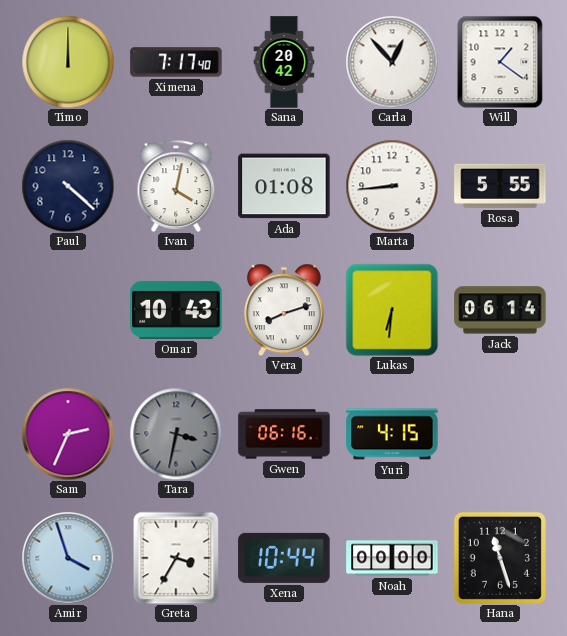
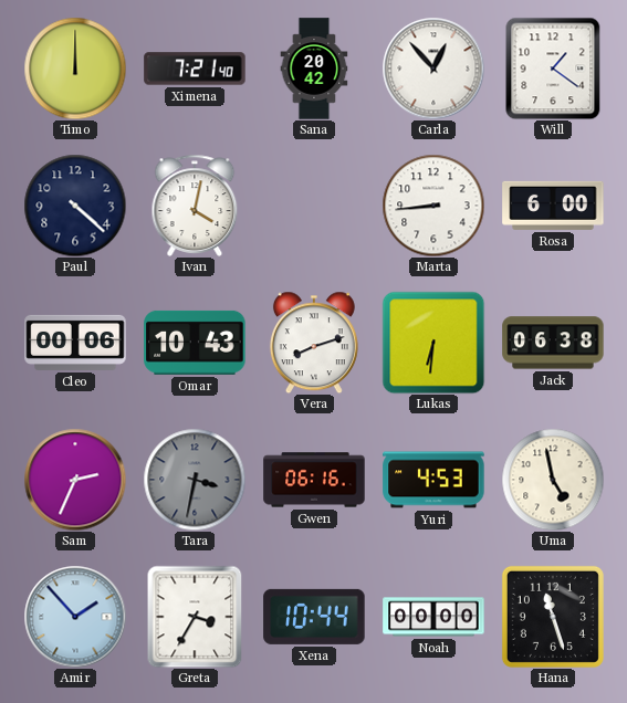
Ximena: 7:17 -> 7:21 (195, 69)
Ada: 01:08 -> none (284, 186)
Rosa: 5:55 -> 6:00 (553, 206)
Cleo: none -> 00:06 (75, 343)
Jack: 06:14 -> 06:38 (553, 343)
Yuri: 4:15 -> 4:53 (433, 480)
Uma: none -> 4:58 (553, 480)
Amir: 3:57 -> 1:53 (75, 617)
